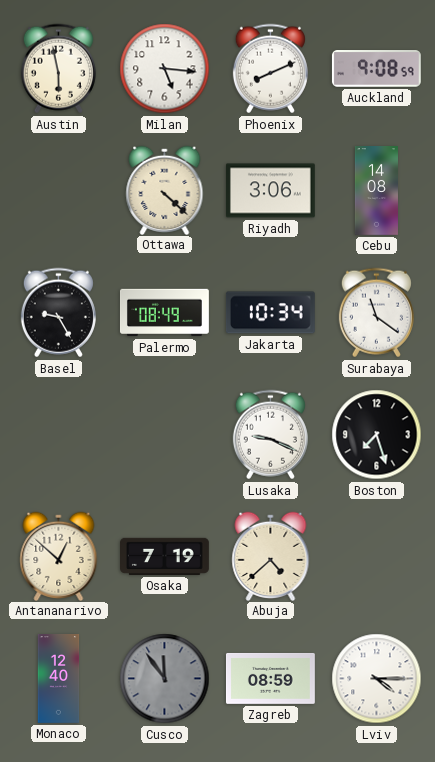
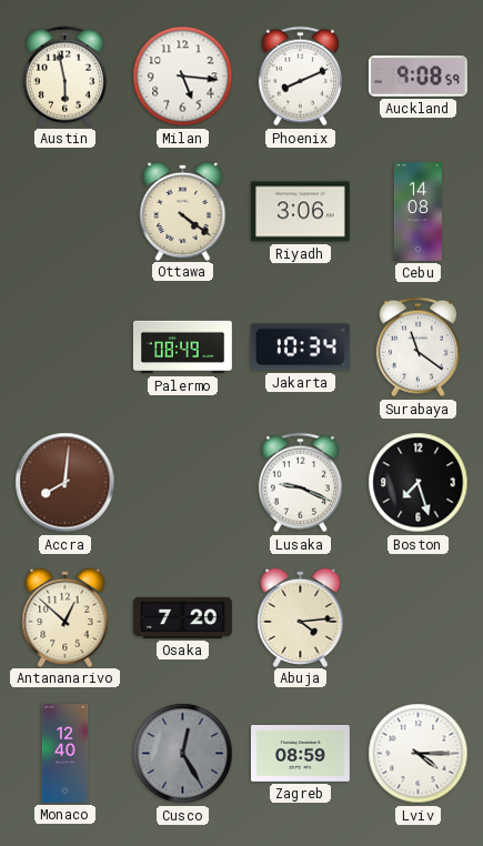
Ottawa: 4:22 -> 4:21 (183, 211)
Basel: 9:25 -> none (58, 313)
Accra: none -> 8:01 (66, 483)
Osaka: 7:19 -> 7:20 (183, 617)
Abuja: 4:38 -> 4:14 (301, 617)
Cusco: 11:54 -> 12:25 (183, 754)
